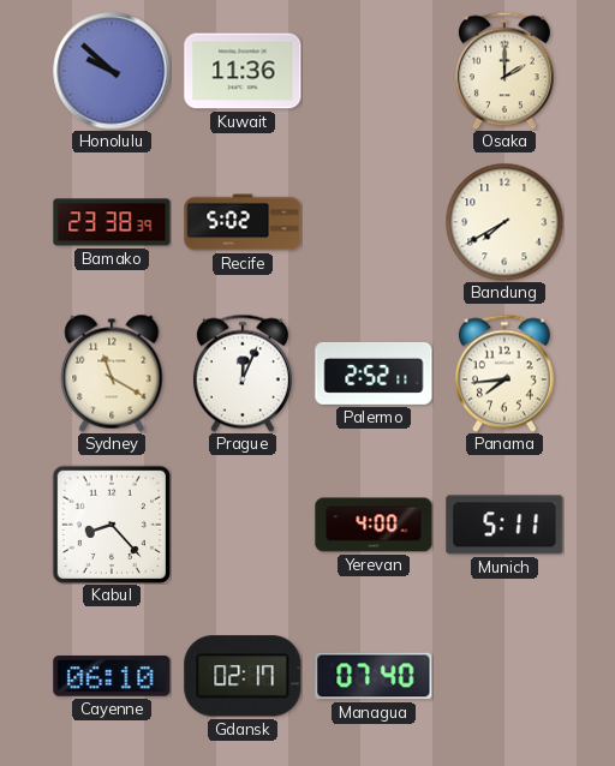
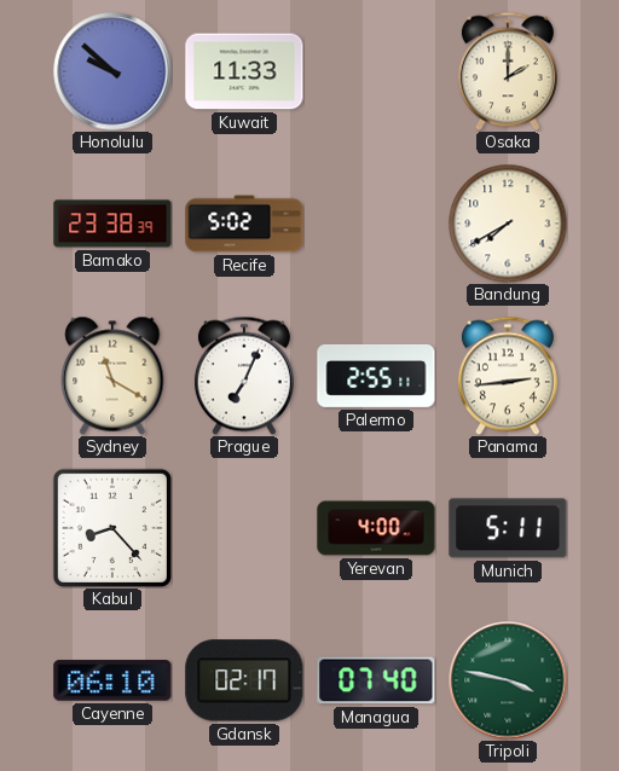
Kuwait: 11:36 -> 11:33 (244, 71)
Prague: 12:04 -> 7:04 (244, 376)
Palermo: 2:52 -> 2:55 (376, 376)
Panama: 7:44 -> 2:44 (508, 376)
Tripoli: none -> 3:47 (508, 680)
